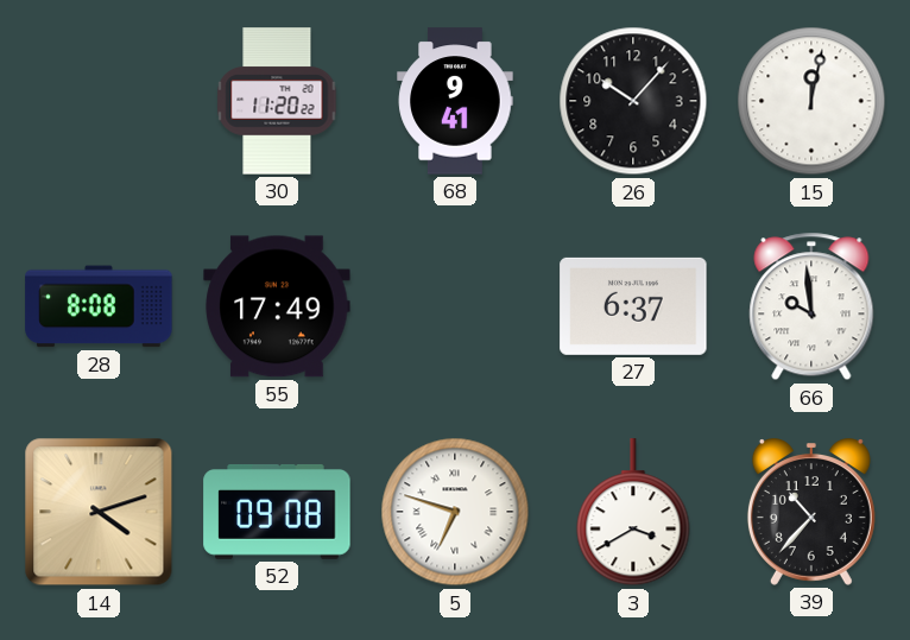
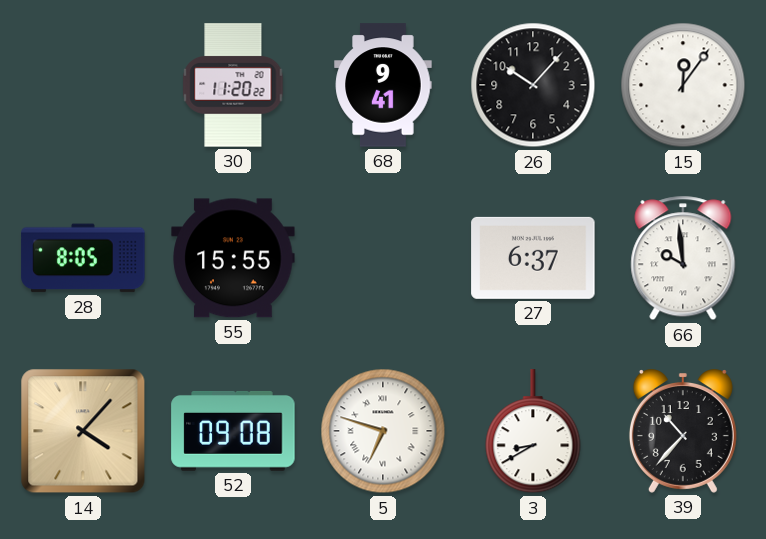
15: 12:02 -> 12:06 (683, 85)
28: 8:08 -> 8:05 (83, 258)
55: 17:49 -> 15:55 (233, 258)
14: 4:12 -> 4:07 (83, 431)
3: 3:40 -> 8:40 (533, 432)
